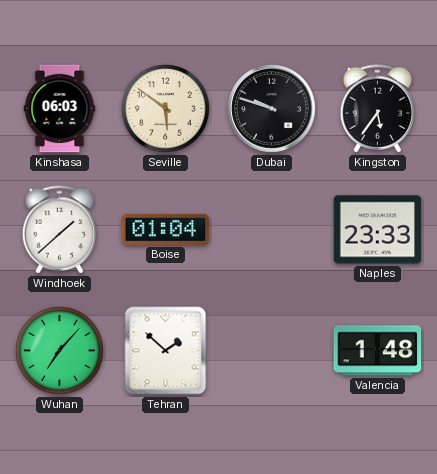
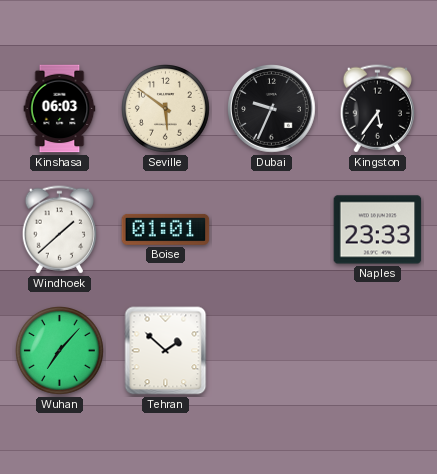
Dubai: 9:48 -> 9:34 (272, 109)
Boise: 01:04 -> 01:01 (166, 229)
Valencia: 1:48 -> none (378, 351)
